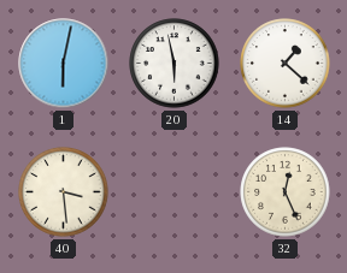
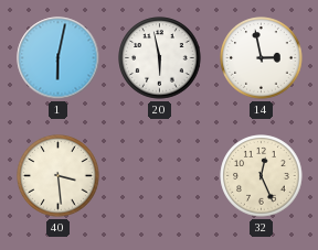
14: 1:22 -> 2:58 (262, 58)
